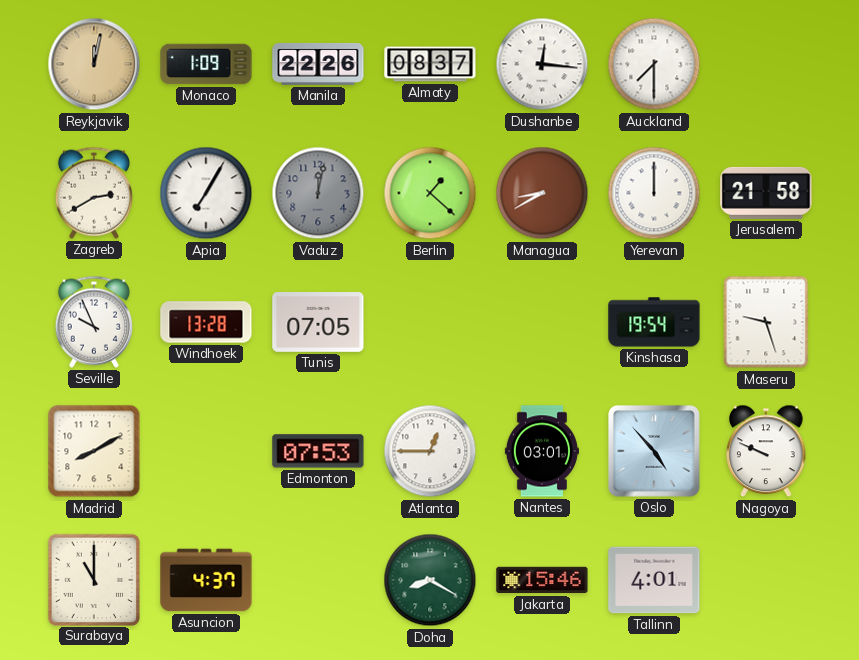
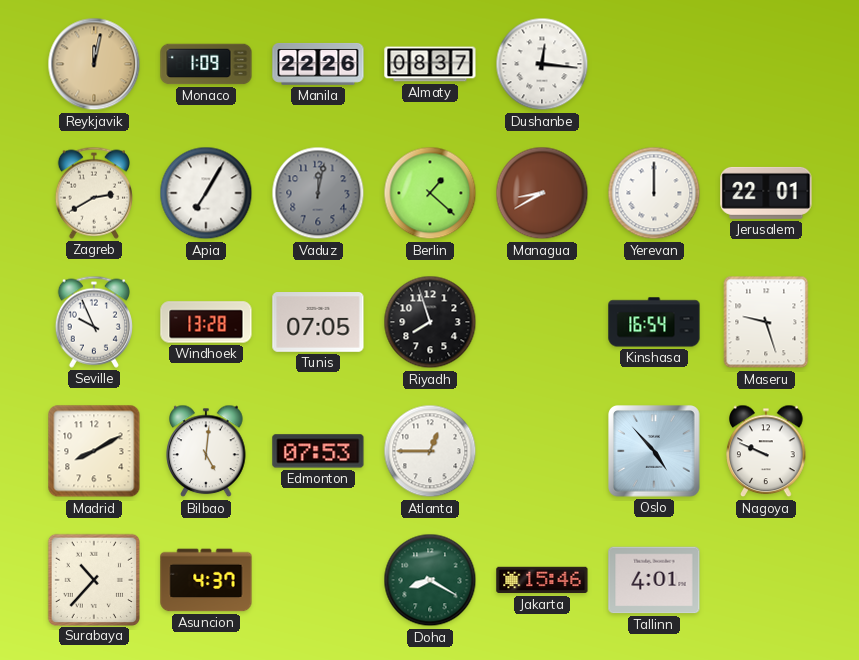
Auckland: 7:30 -> none (654, 64)
Jerusalem: 21:58 -> 22:01 (766, 193)
Riyadh: none -> 7:57 (430, 322)
Kinshasa: 19:54 -> 16:54 (654, 322)
Bilbao: none -> 5:01 (206, 451)
Nantes: 03:01 -> none (542, 451)
Surabaya: 11:00 -> 10:37 (93, 579)
